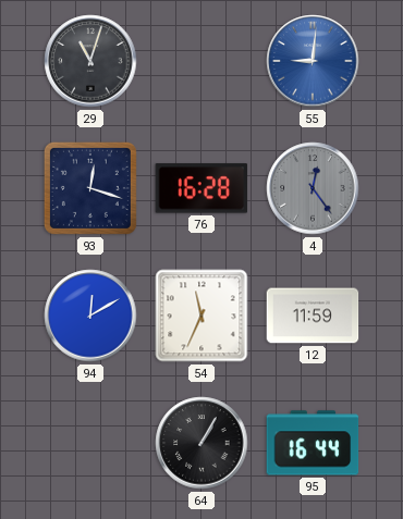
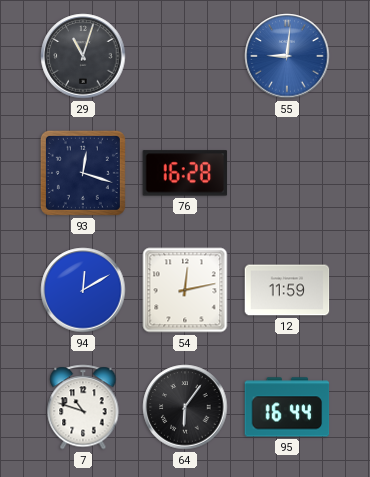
4: 12:24 -> none (313, 188)
54: 11:34 -> 12:13 (185, 290)
7: none -> 10:48 (83, 407)
64: 1:05 -> 6:06 (185, 407)
